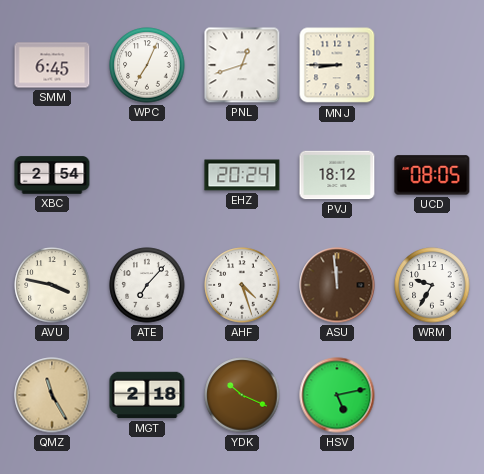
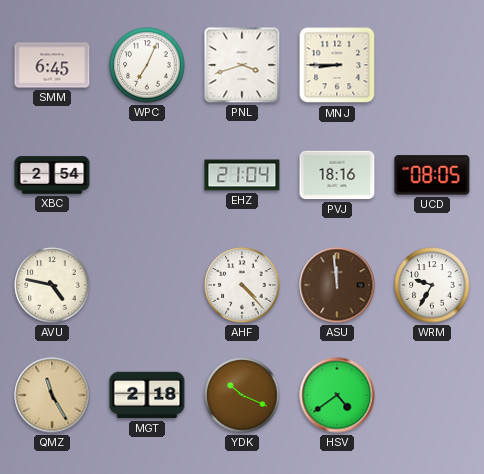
PNL: 12:42 -> 3:42 (242, 65)
EHZ: 20:24 -> 21:04 (242, 175)
PVJ: 18:12 -> 18:16 (337, 175)
AVU: 3:47 -> 4:47 (52, 285)
ATE: 7:07 -> none (147, 285)
AHF: 4:27 -> 4:23 (242, 285)
HSV: 5:13 -> 4:39 (337, 395)
